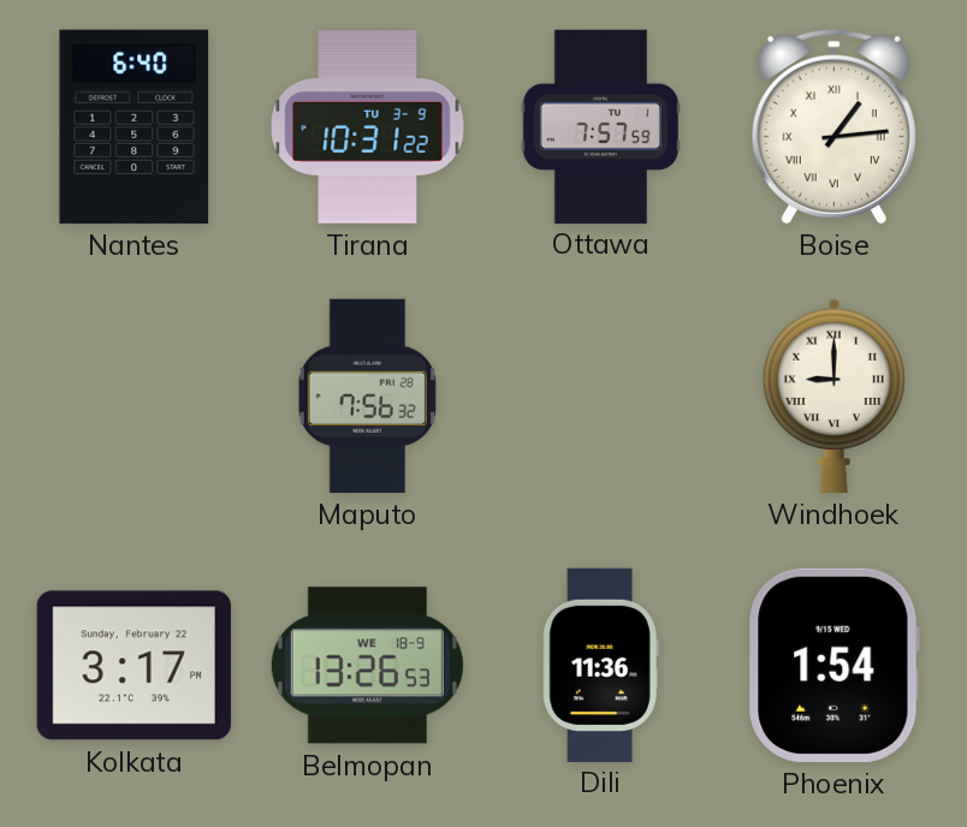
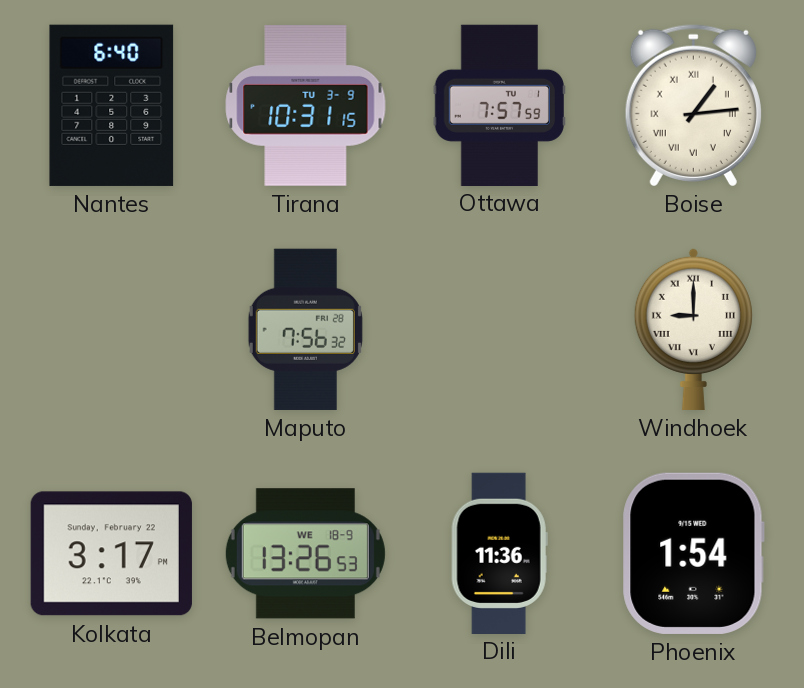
Tirana: 10:31:22 -> 10:31:15 (306, 106)
